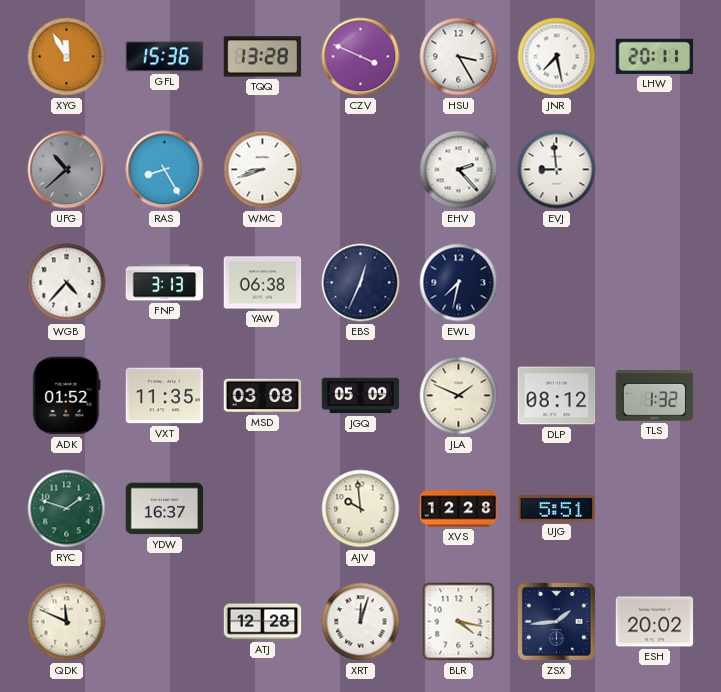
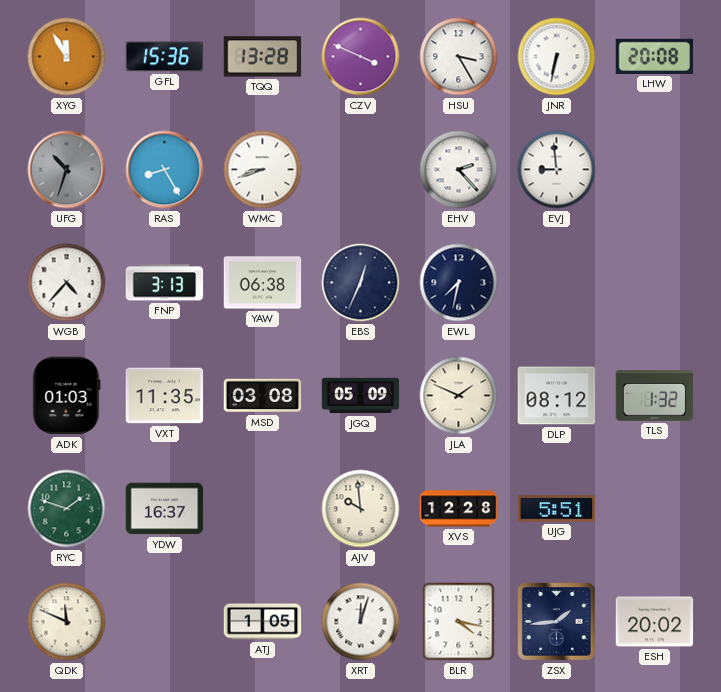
JNR: 7:28 -> 6:32 (557, 57)
LHW: 20:11 -> 20:08 (655, 56)
UFG: 10:38 -> 10:33 (67, 170)
ADK: 01:52 -> 01:03 (67, 396)
ATJ: 12:28 -> 1:05 (263, 622)
